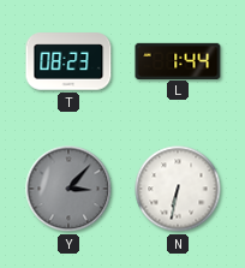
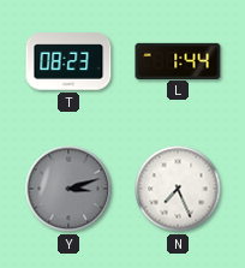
Y: 3:07 -> 3:12 (68, 189)
N: 6:32 -> 7:26 (178, 189)
